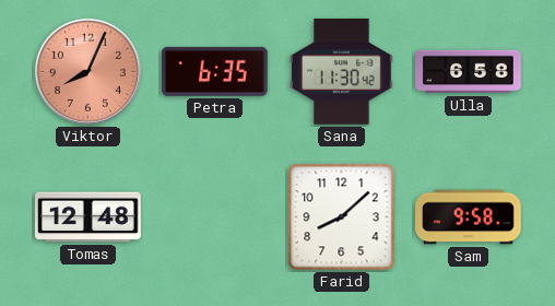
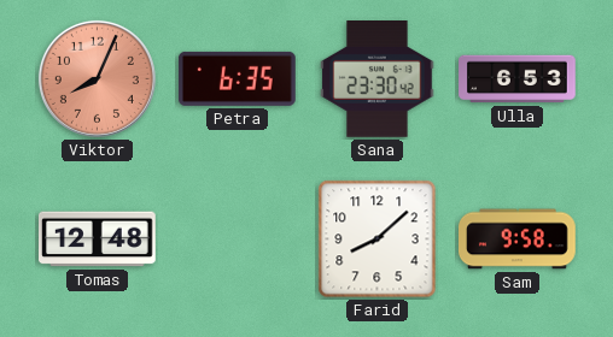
Sana: 11:30 -> 23:30 (378, 79)
Ulla: 6:58 -> 6:53 (518, 79)
